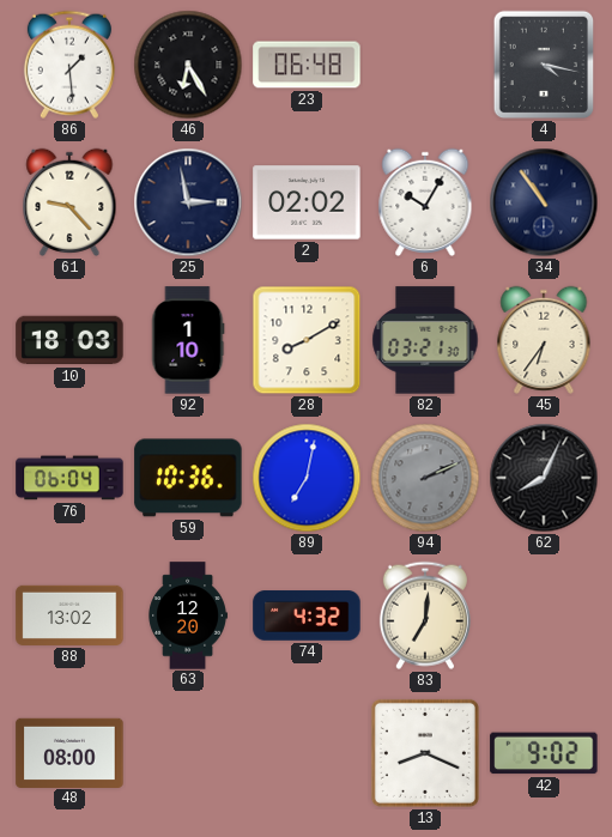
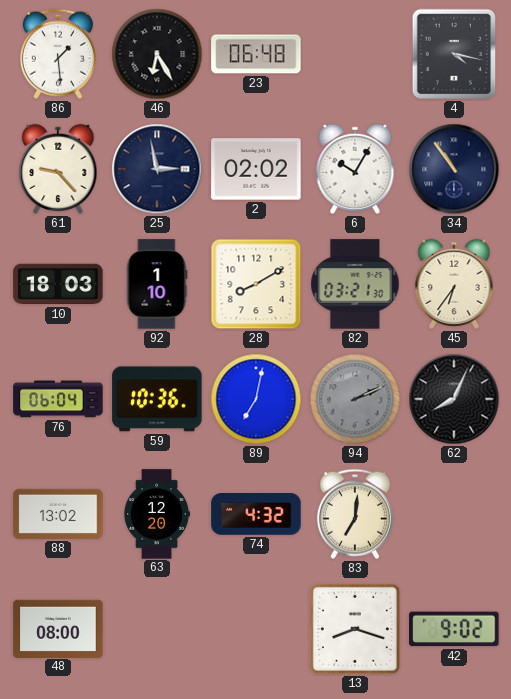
13: 8:19 -> 8:18 (355, 629)
